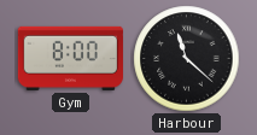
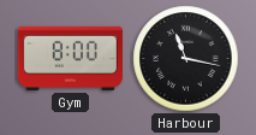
Harbour: 11:22 -> 11:17 (186, 59)
